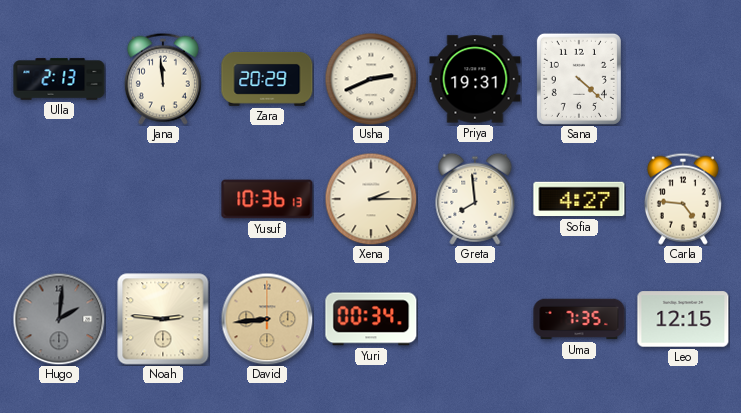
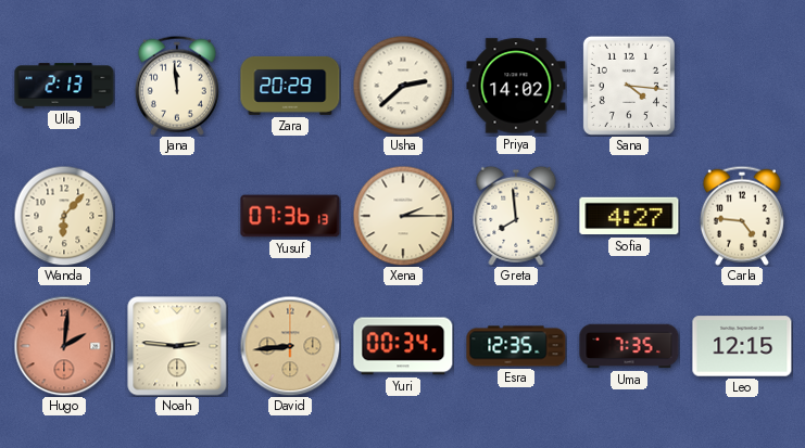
Usha: 2:41 -> 2:38 (403, 86)
Priya: 19:31 -> 14:02 (516, 86)
Sana: 4:22 -> 4:16 (629, 86)
Wanda: none -> 6:07 (64, 216)
Yusuf: 10:36 -> 07:36 (290, 216)
Hugo dial: grey -> salmon (64, 346)
Esra: none -> 12:35 (516, 346)
